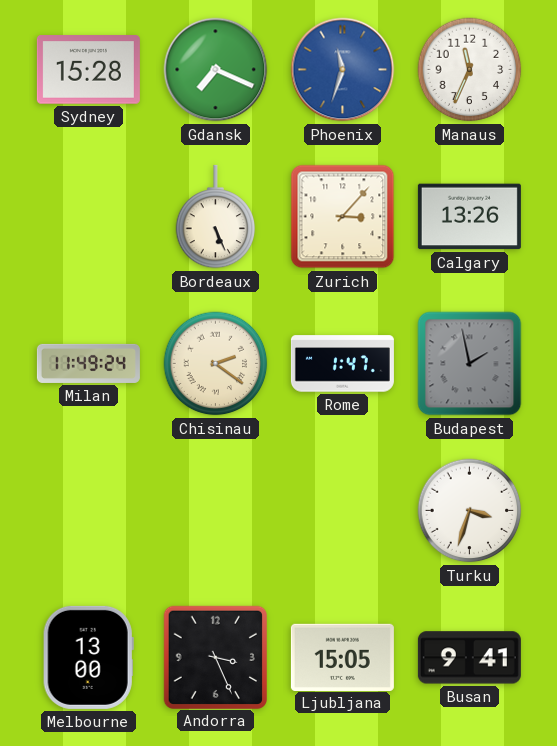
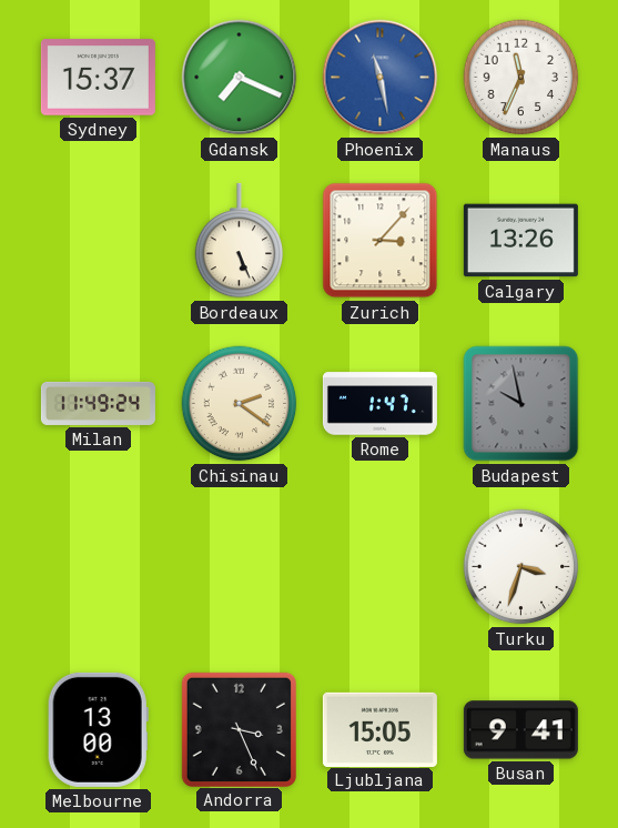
Sydney: 15:28 -> 15:37 (98, 78)
Phoenix: 11:33 -> 11:28 (381, 78)
Budapest: 1:58 -> 9:58 (521, 404)
